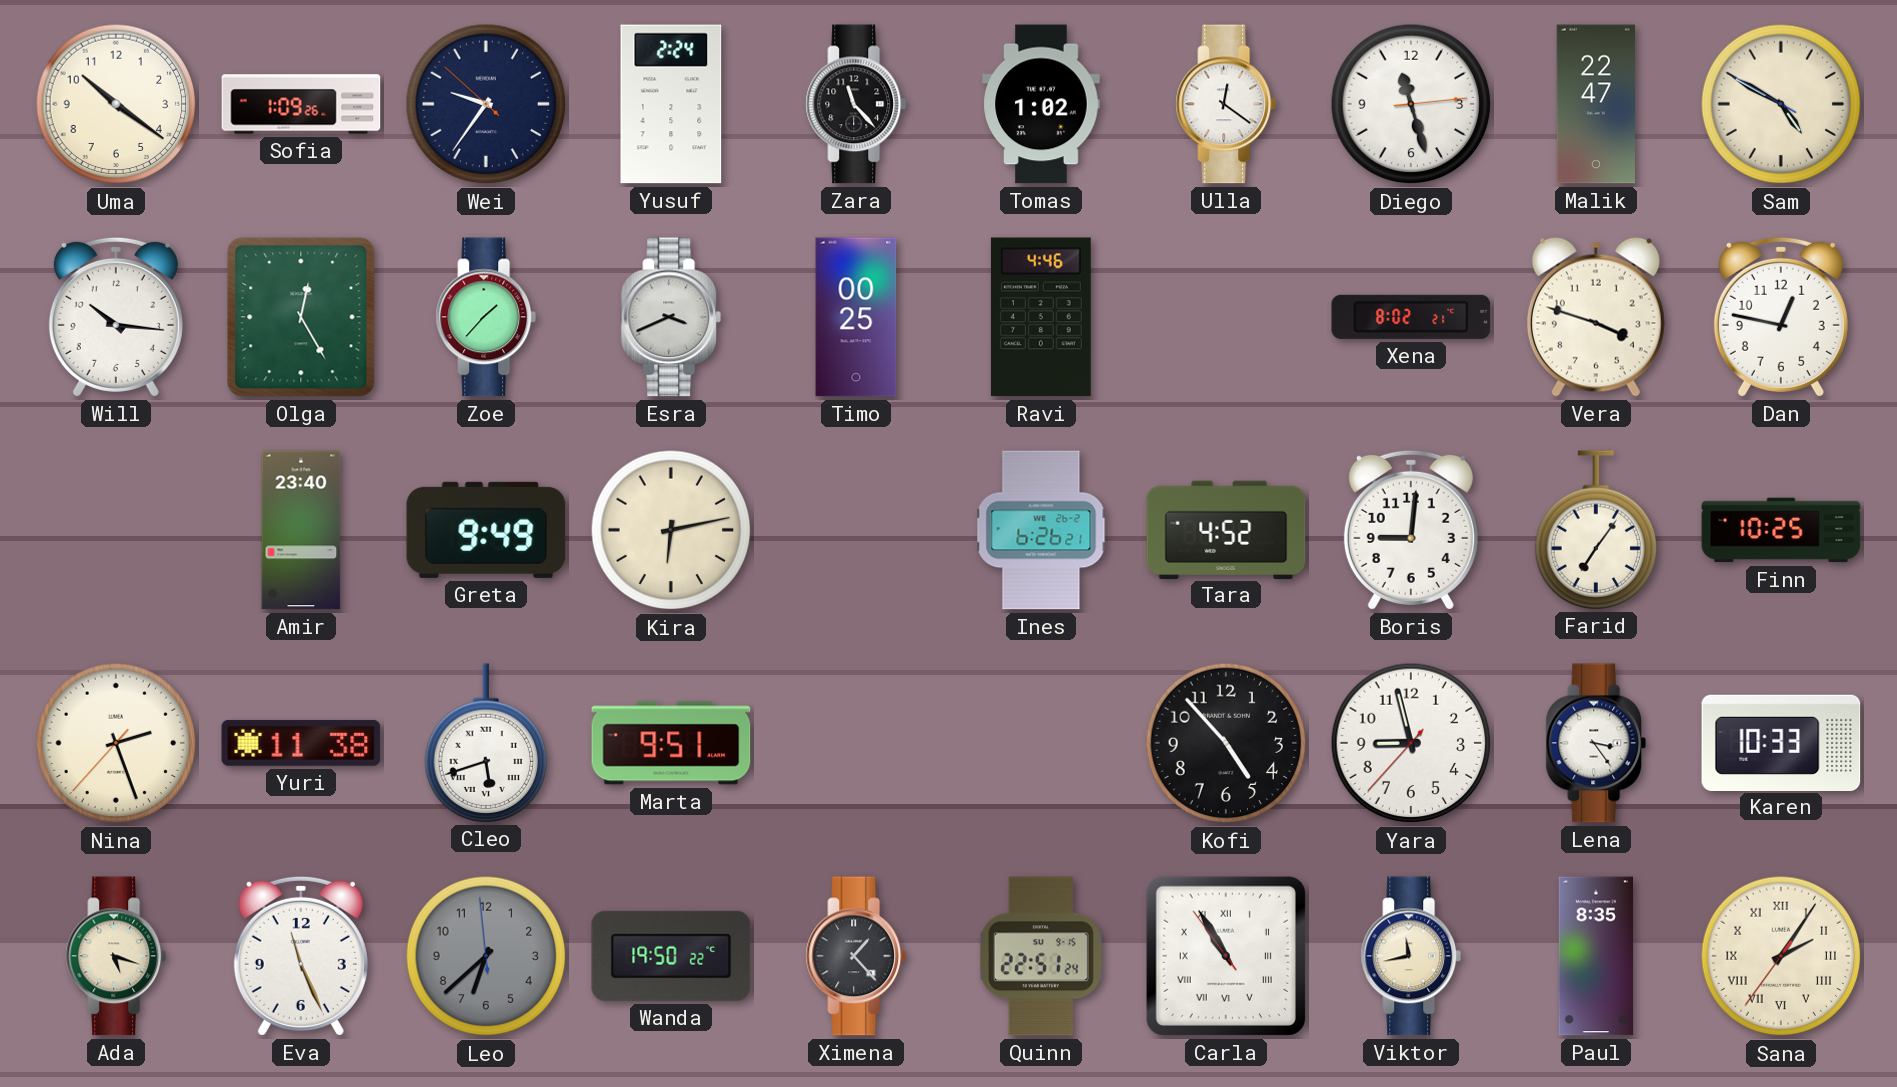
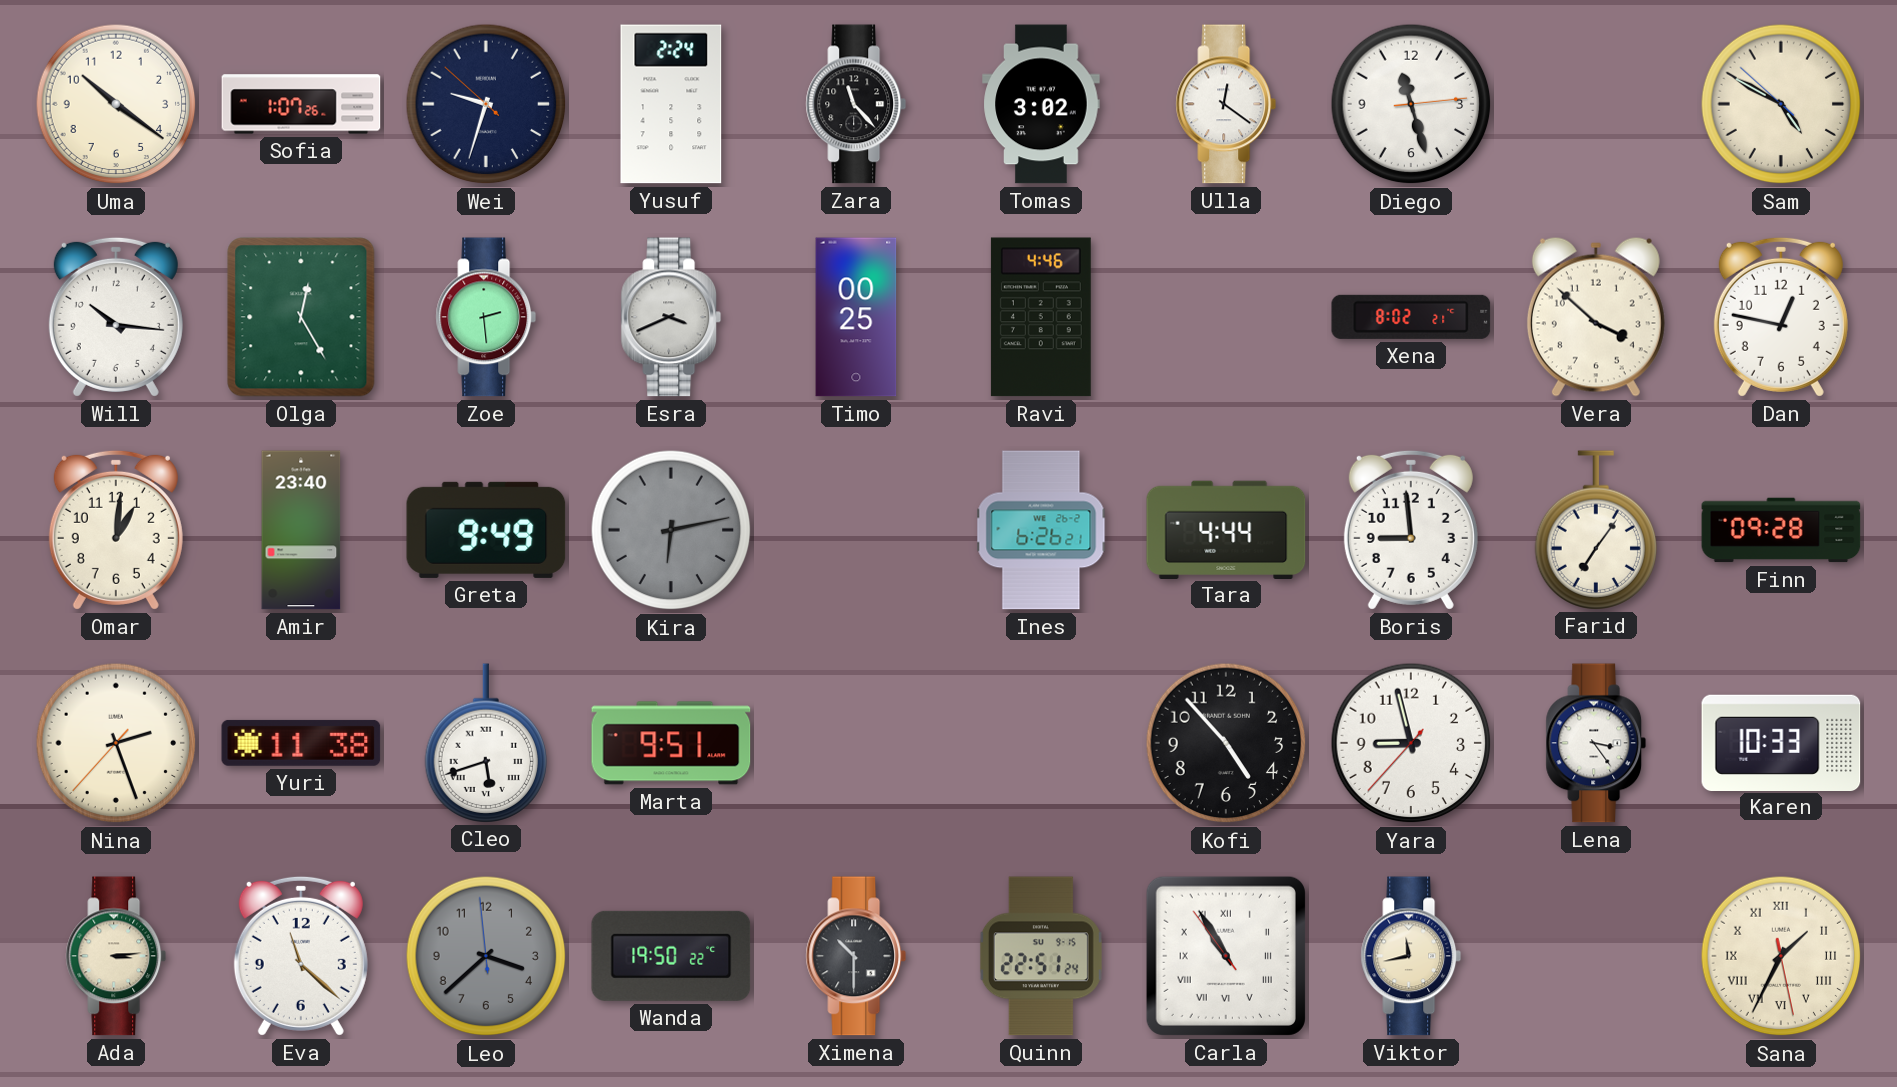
Sofia: 1:09 -> 1:07 (301, 104)
Wei: 9:35 -> 9:32 (486, 104)
Tomas: 1:02 -> 3:02 (1041, 104)
Malik: 22:47 -> none (1595, 104)
Sam: 4:49:50 -> 4:49:52 (1781, 104)
Zoe: 1:37 -> 2:29 (486, 317)
Vera: 3:48 -> 3:52 (1596, 317)
Omar: none -> 1:01 (116, 530)
Kira dial: cream -> grey (671, 530)
Tara: 4:52 -> 4:44 (1226, 529)
Boris: 9:01 -> 8:59 (1411, 530)
Finn: 10:25 -> 09:28 (1781, 530)
Ada: 5:18 -> 3:14 (116, 956)
Eva: 11:26 -> 11:22 (301, 956)
Leo: 6:37 -> 3:37 (486, 956)
Ximena: 1:23 -> 10:30 (856, 956)
Paul: 8:35 -> none (1595, 956)
Sana: 2:05 -> 1:34 (1781, 956)
